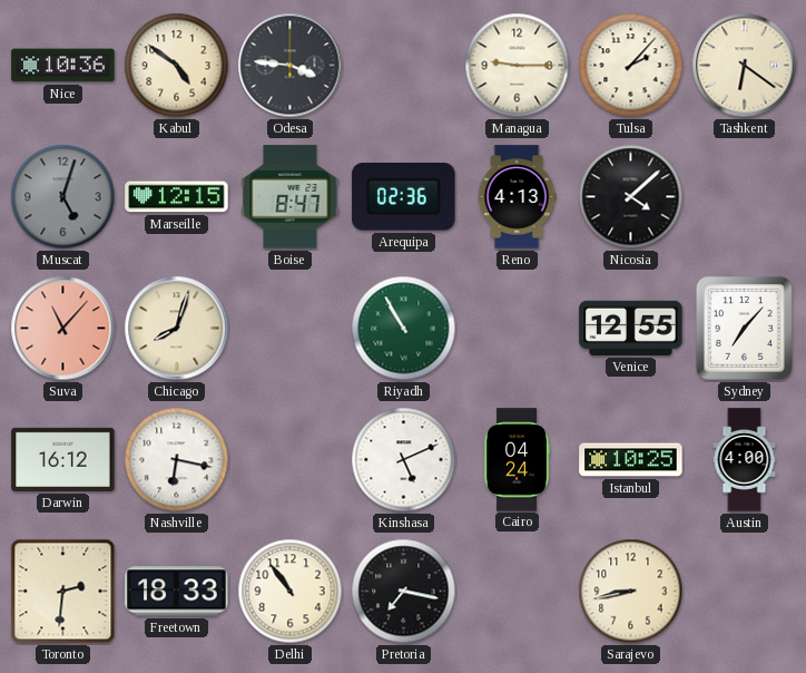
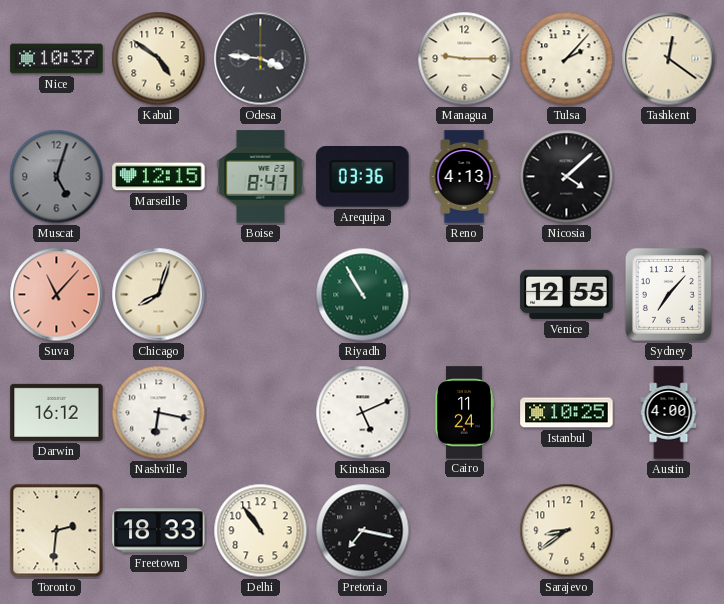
Nice: 10:36 -> 10:37 (57, 59)
Tashkent: 6:21 -> 12:21 (669, 59)
Arequipa: 02:36 -> 03:36 (363, 177)
Cairo: 04:24 -> 11:24 (464, 413)
Sarajevo: 8:43 -> 8:39 (567, 531)
